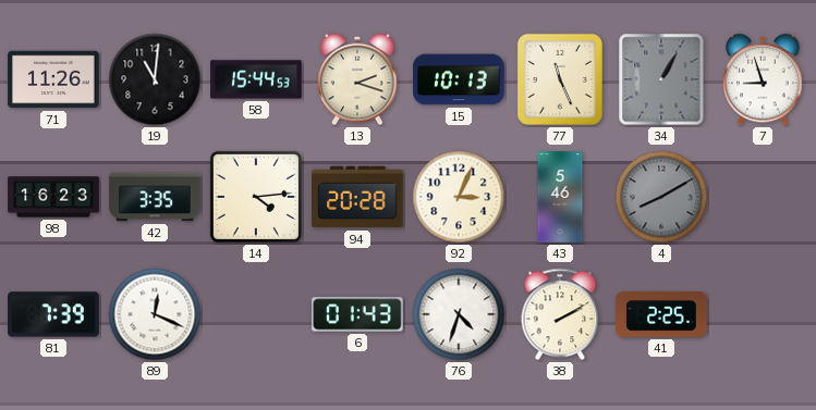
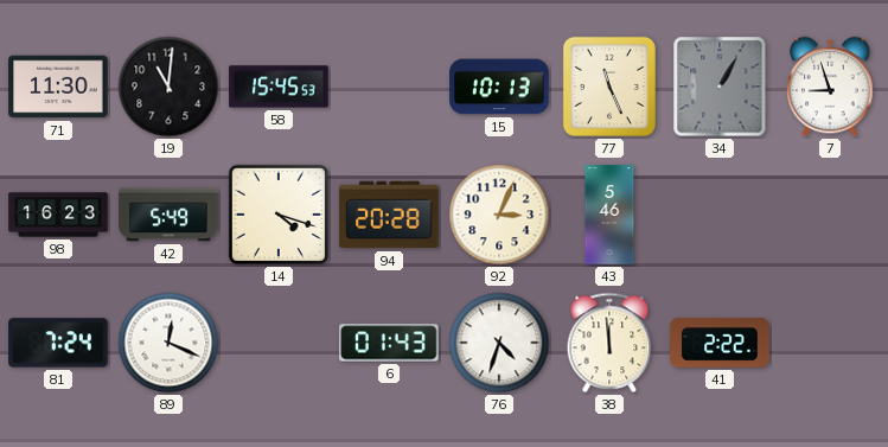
71: 11:26 -> 11:30 (58, 87)
58: 15:44 -> 15:45 (279, 87)
13: 2:18 -> none (357, 79)
42: 3:35 -> 5:49 (168, 215)
14: 4:14 -> 4:18 (279, 215)
4: 8:10 -> none (661, 197)
81: 7:39 -> 7:24 (58, 343)
38: 2:10 -> 11:59 (609, 343)
41: 2:25 -> 2:22 (720, 343)
